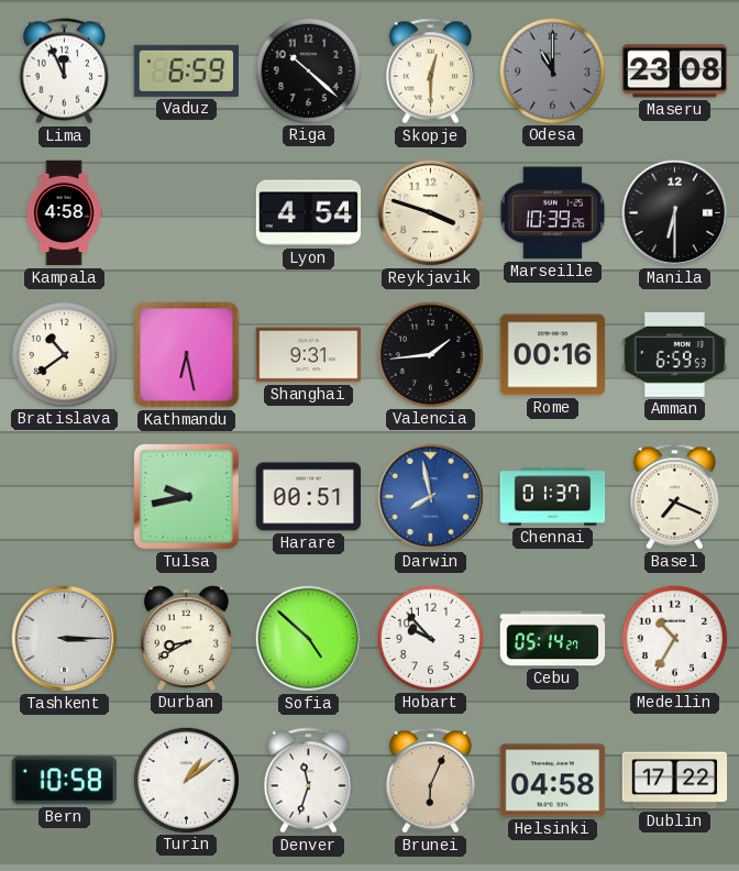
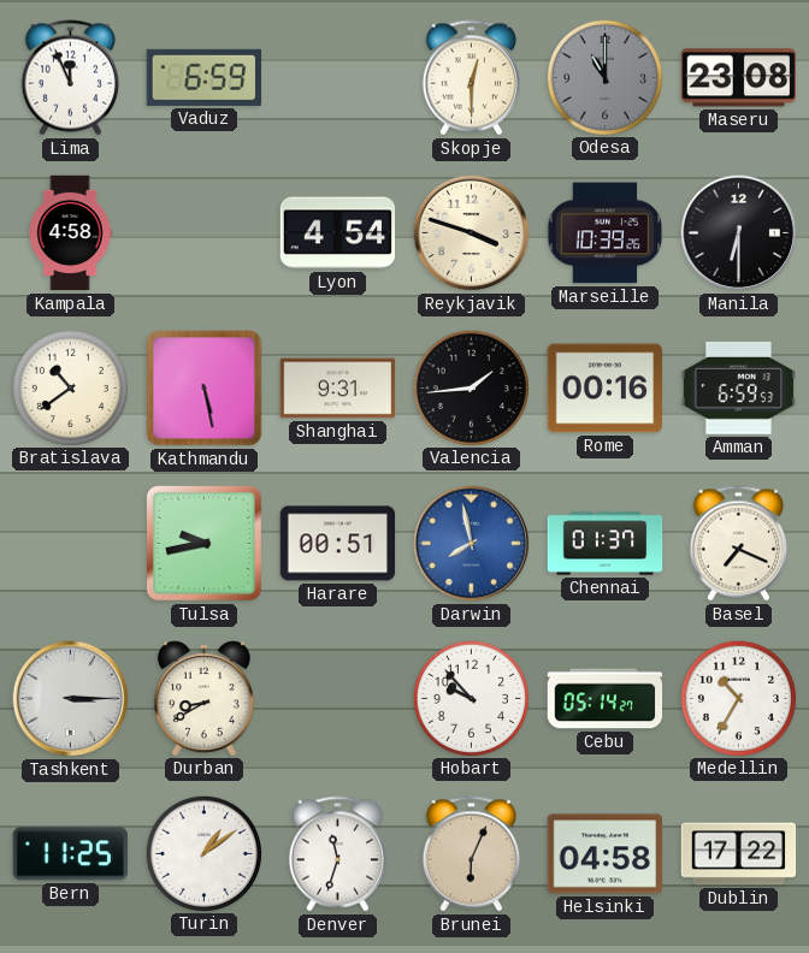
Riga: 10:22 -> none (308, 70)
Kathmandu: 6:28 -> 5:28 (205, 389)
Sofia: 4:52 -> none (309, 639)
Bern: 10:58 -> 11:25 (70, 854)
